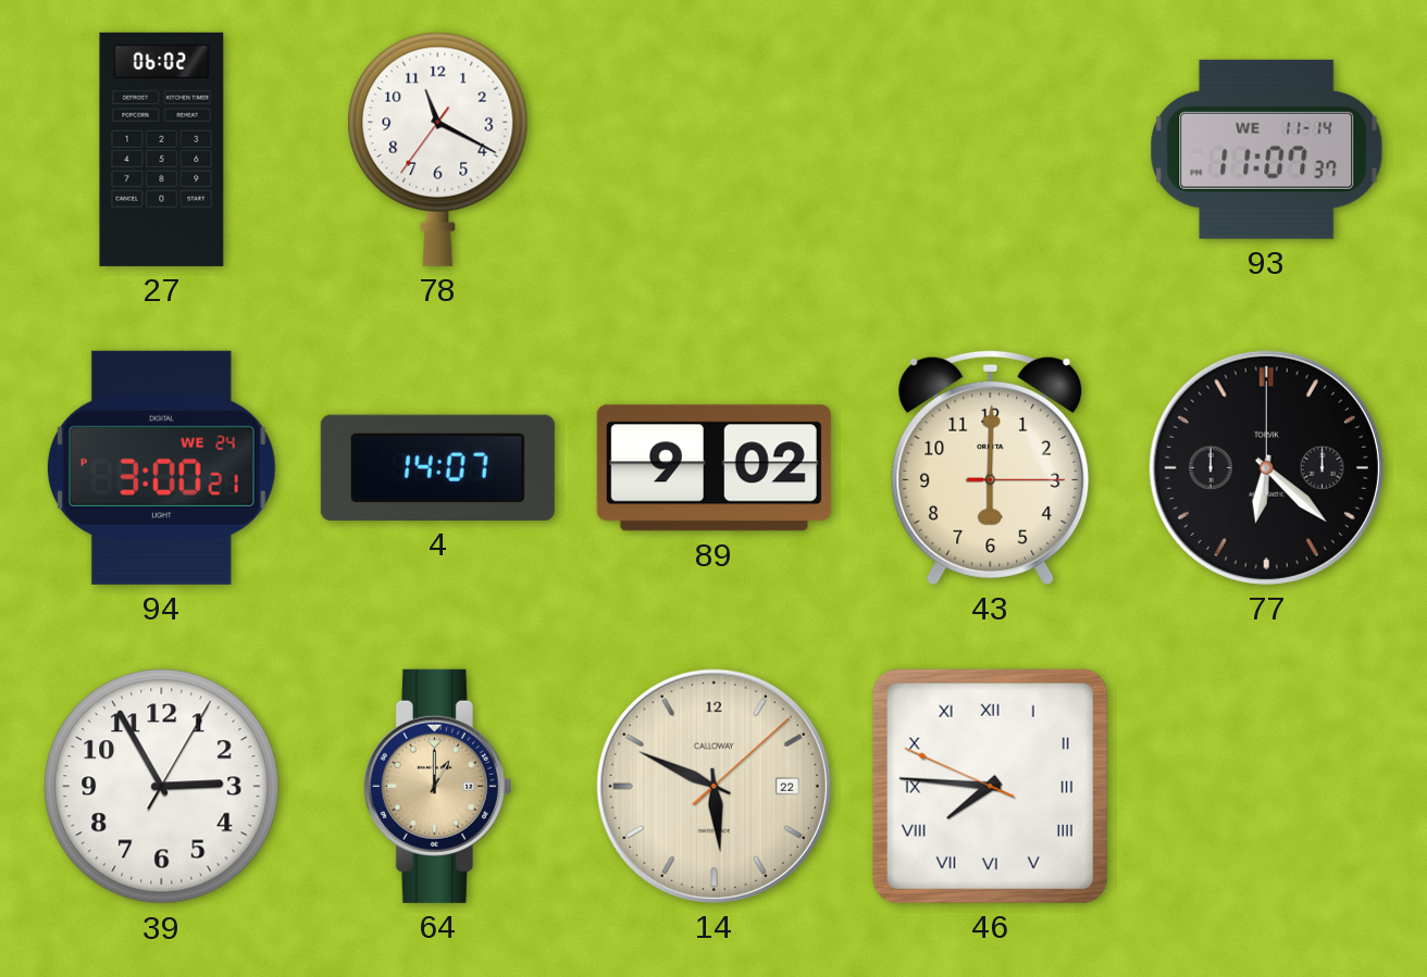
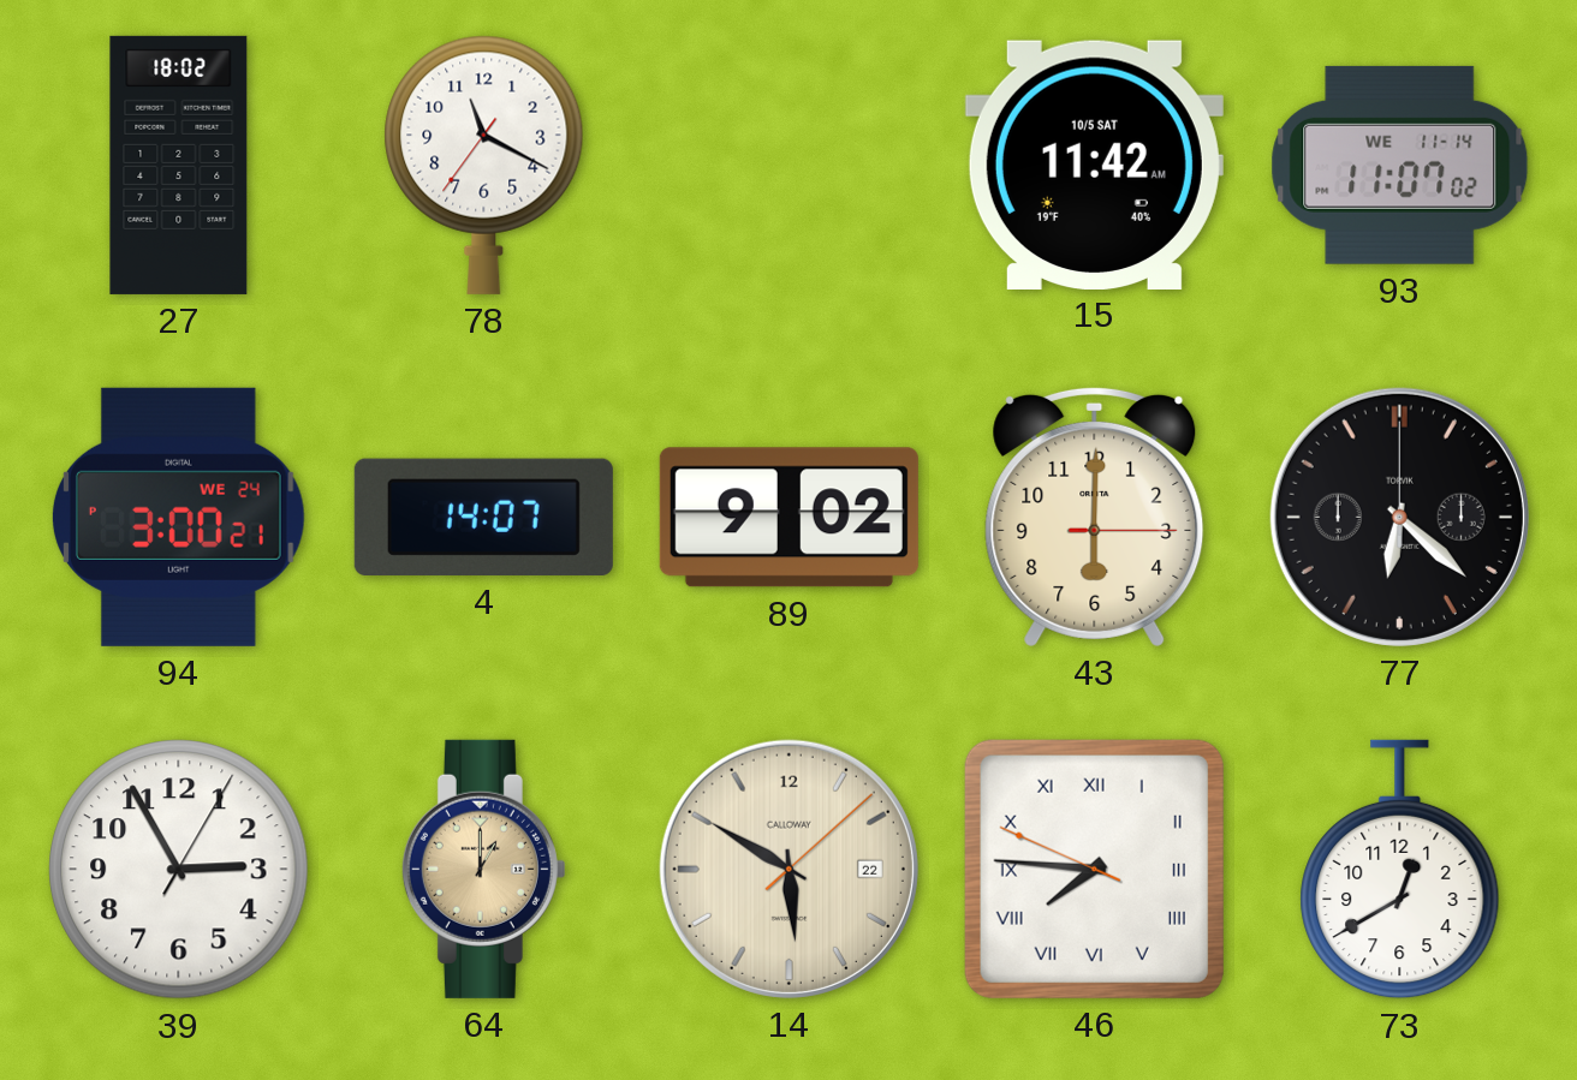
27: 06:02 -> 18:02 (179, 165)
15: none -> 11:42 (1094, 165)
93: 11:07:37 -> 11:07:02 (1400, 165)
14: 5:49 -> 5:50 (788, 869)
73: none -> 12:40 (1400, 870)
